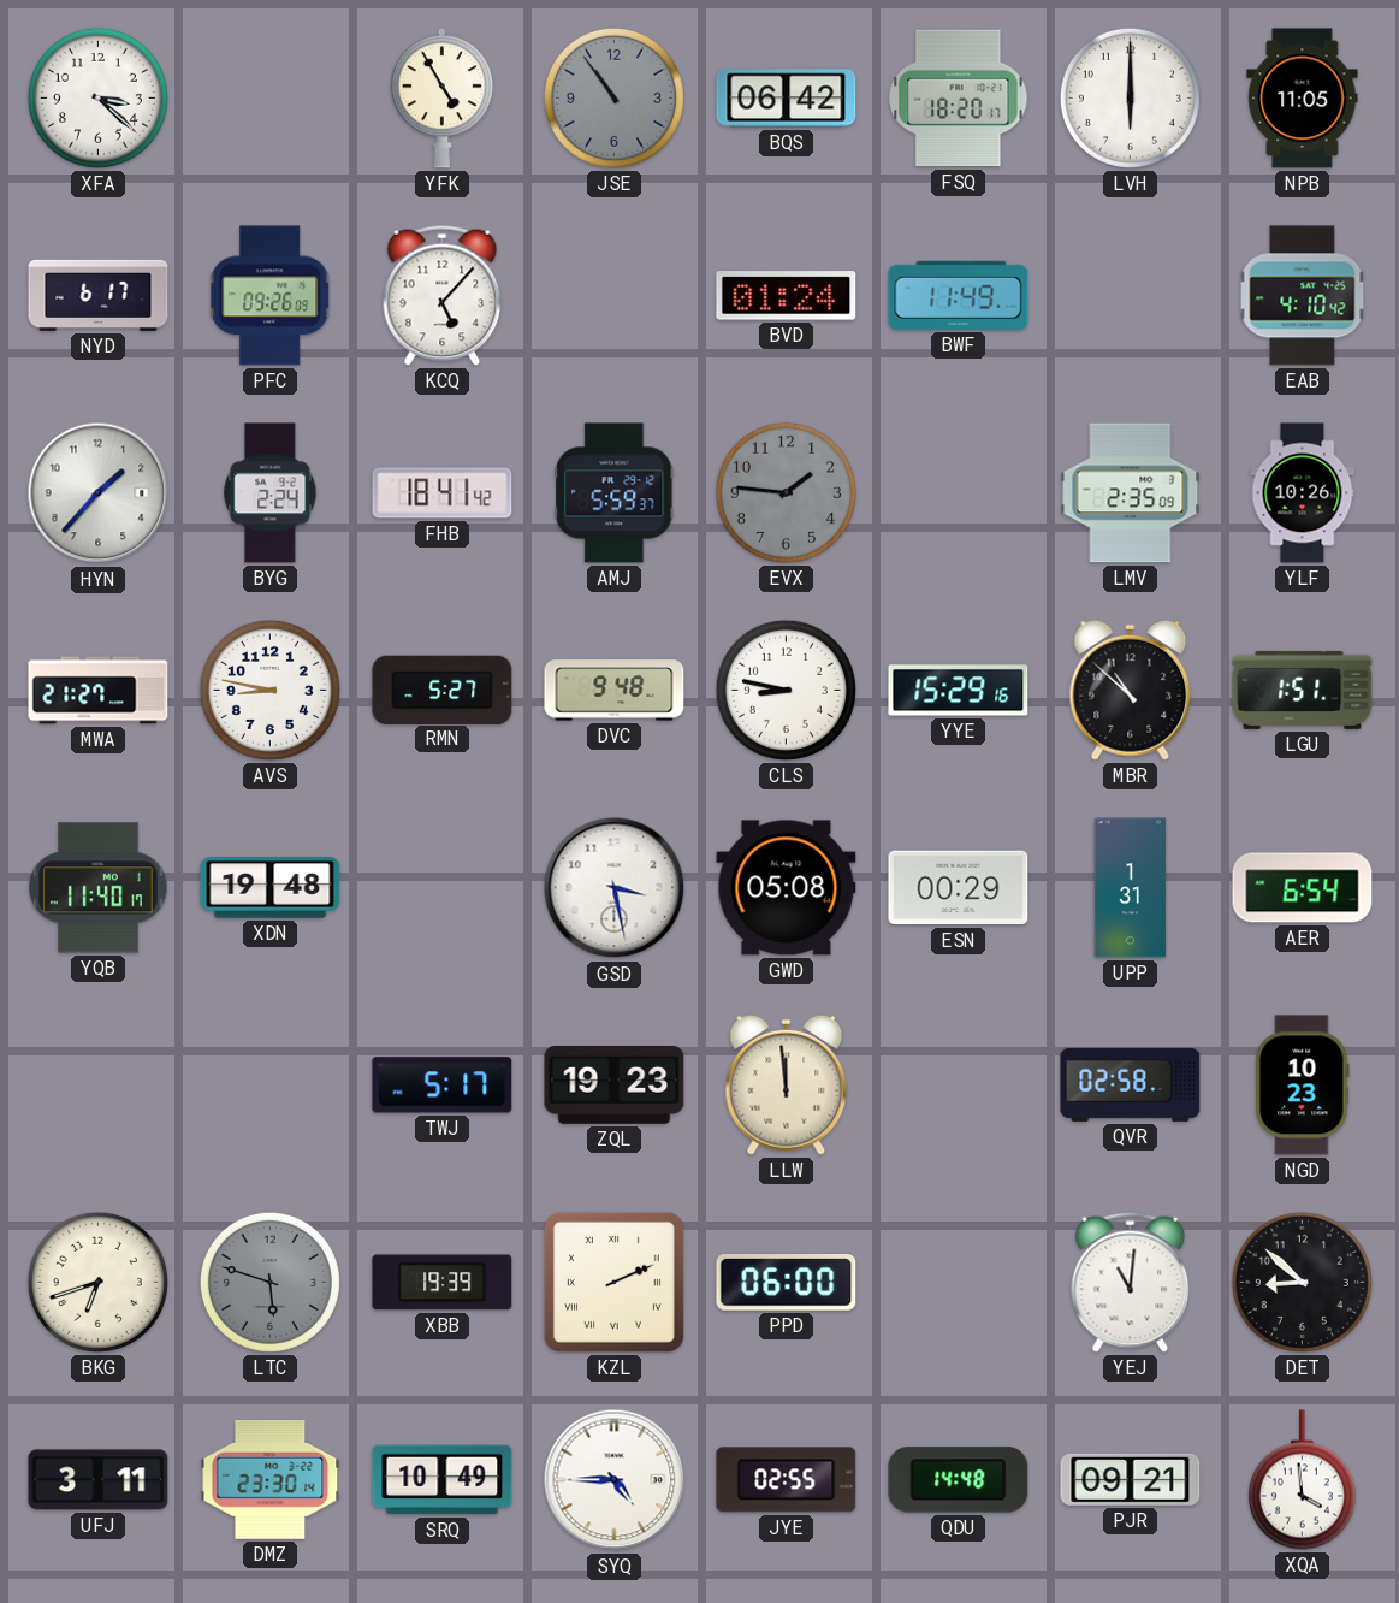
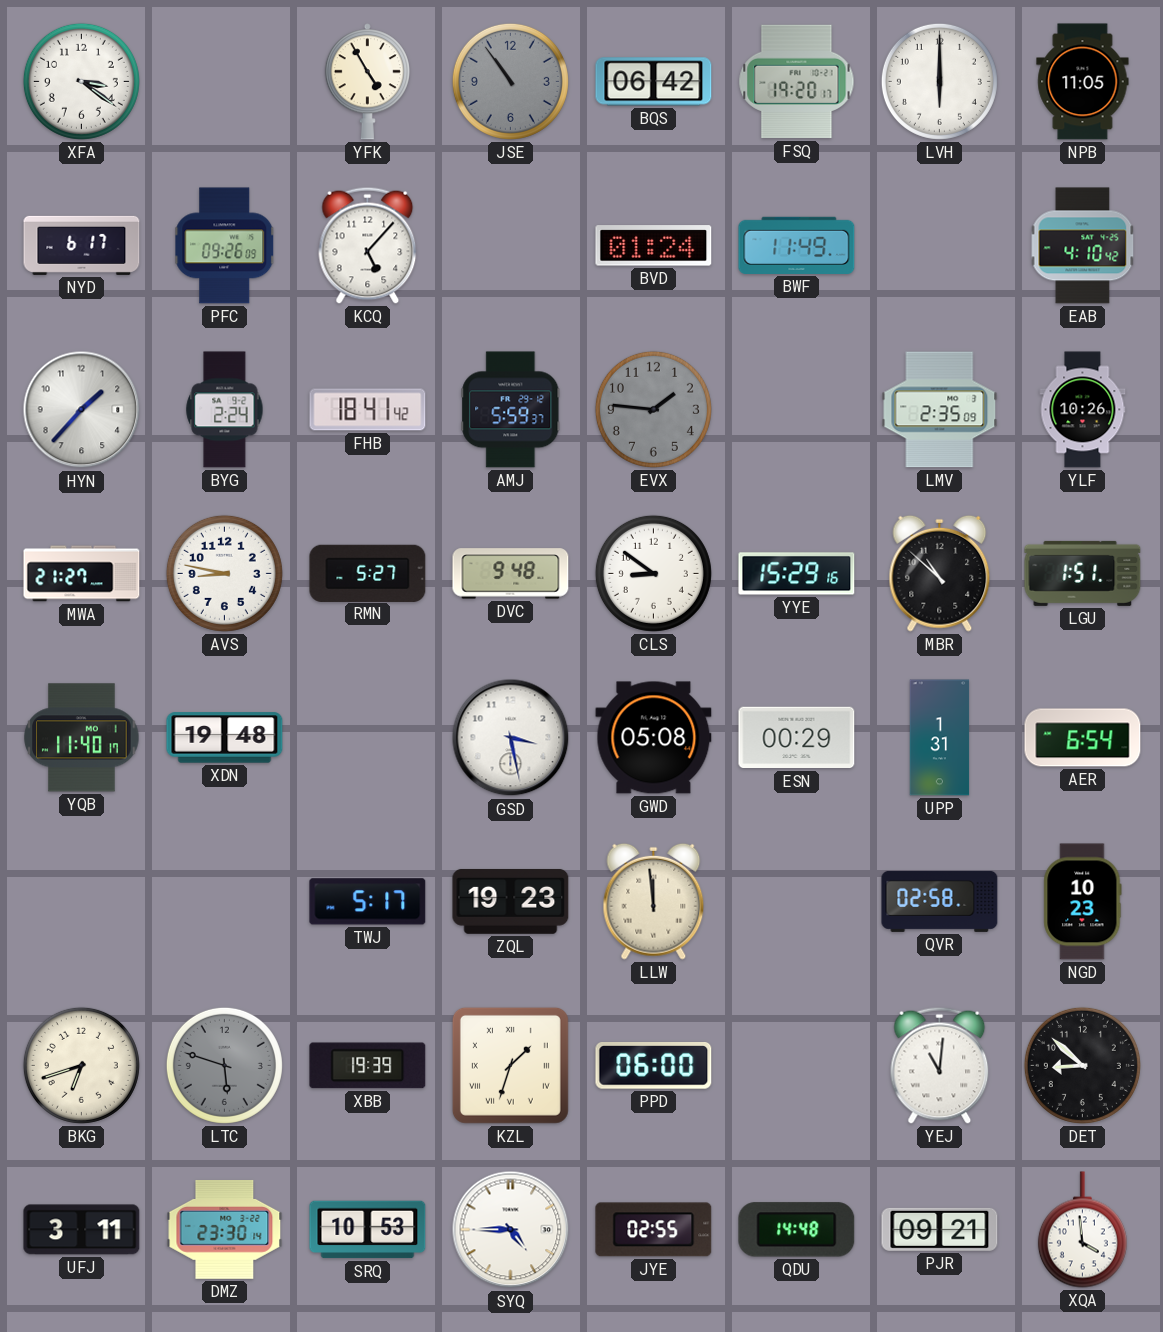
XFA: 3:22 -> 3:21 (81, 81)
FSQ: 18:20 -> 19:20 (797, 82)
CLS: 8:47 -> 8:51 (653, 573)
KZL: 2:11 -> 1:33 (510, 1065)
SRQ: 10:49 -> 10:53 (368, 1230)
